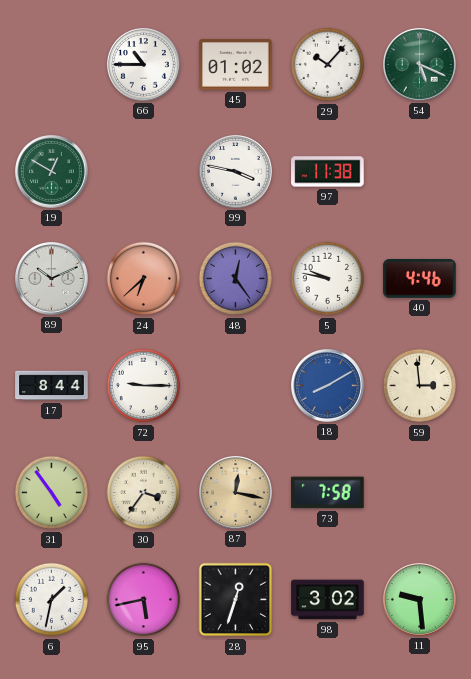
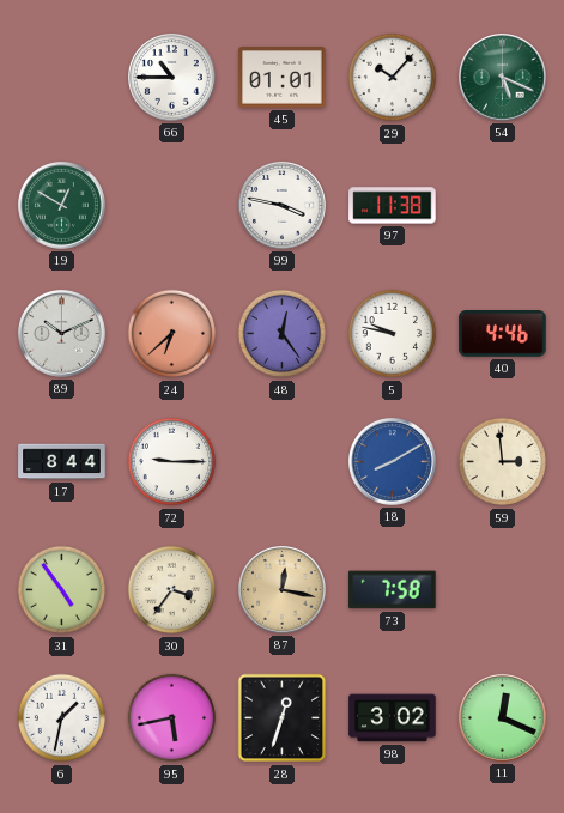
45: 01:02 -> 01:01 (283, 78)
11: 9:29 -> 12:19 (503, 718)
